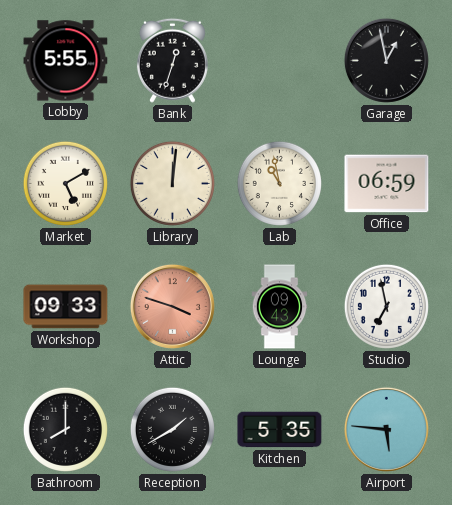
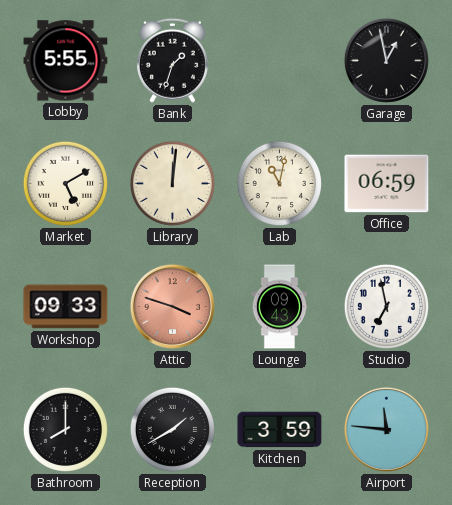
Bank: 12:33 -> 1:33 (172, 60)
Lab: 10:58 -> 11:02 (279, 183)
Kitchen: 5:35 -> 3:59 (280, 430)
Airport: 5:46 -> 11:46 (386, 429)
